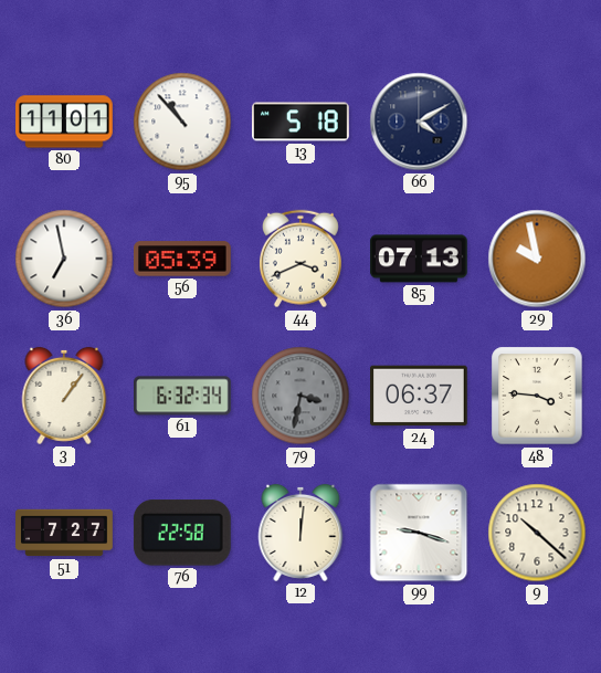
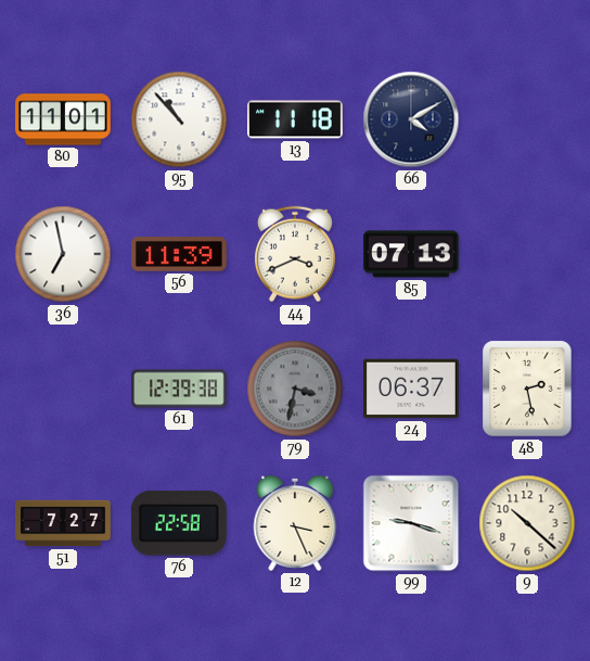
13: 5:18 -> 11:18 (296, 119)
56: 05:39 -> 11:39 (180, 254)
29: 9:58 -> none (537, 259)
3: 1:06 -> none (64, 396)
61: 6:32 -> 12:39 (180, 389)
48: 3:46 -> 2:28 (527, 389)
12: 12:01 -> 3:26 (295, 523)
